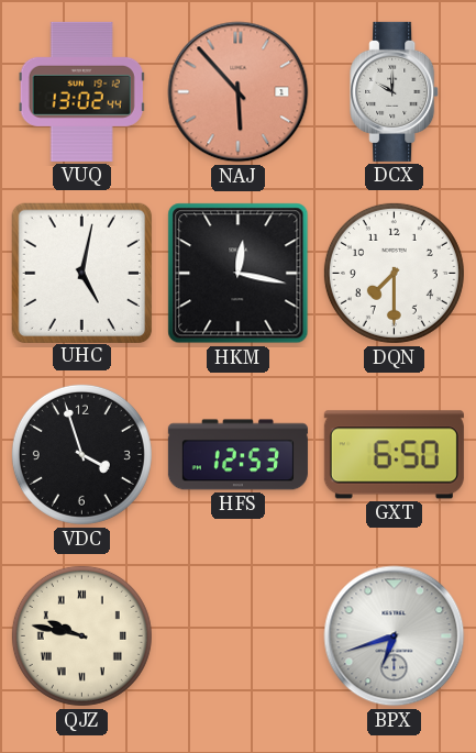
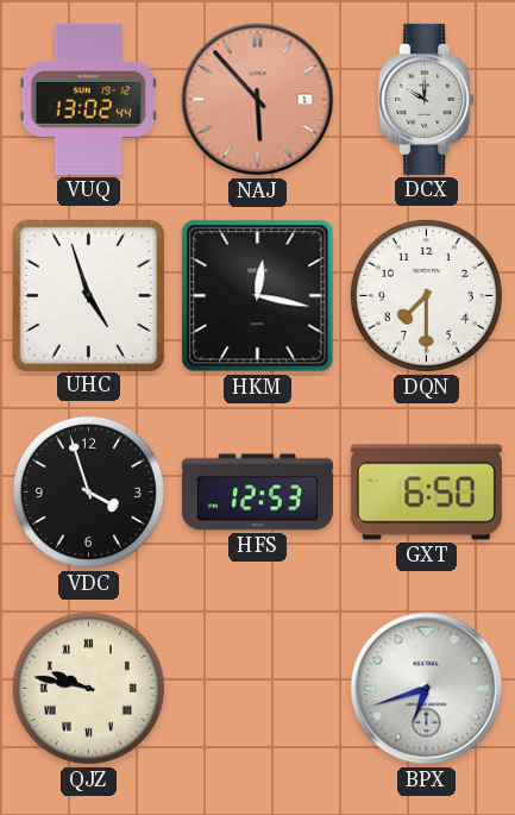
UHC: 5:02 -> 4:57 (88, 295)
